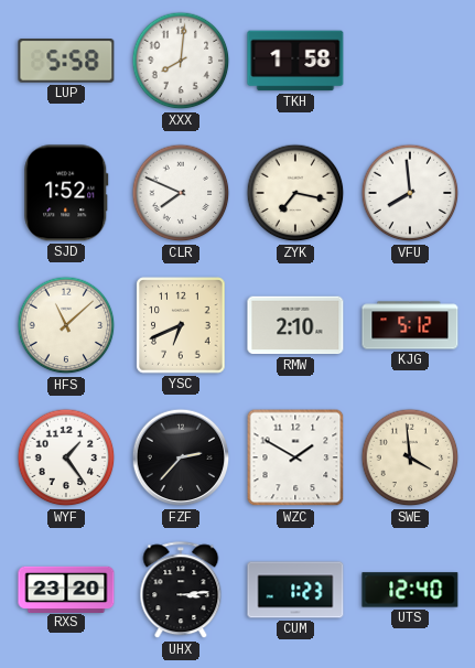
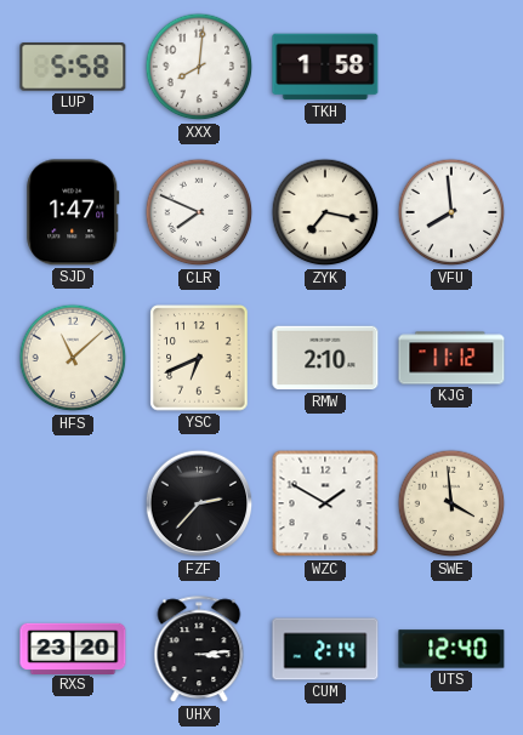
SJD: 1:52 -> 1:47 (73, 212)
KJG: 5:12 -> 11:12 (451, 358)
WYF: 1:24 -> none (66, 457)
CUM: 1:23 -> 2:14 (325, 649)
